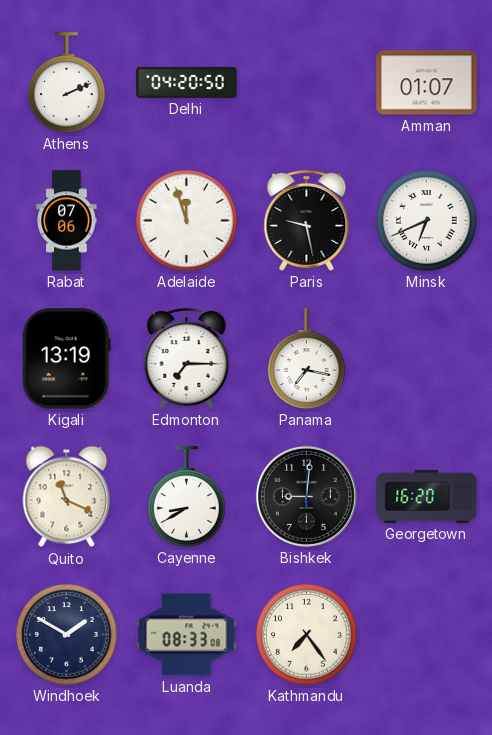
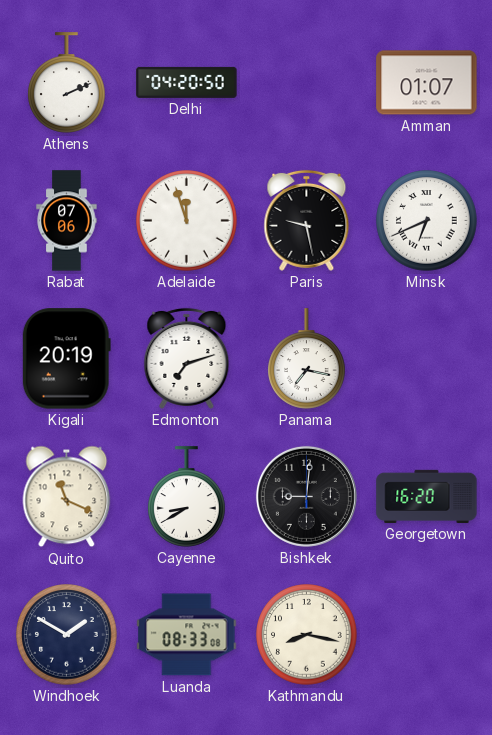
Kigali: 13:19 -> 20:19 (66, 359)
Edmonton: 7:15 -> 7:12 (187, 358)
Kathmandu: 7:24 -> 8:17 (307, 635)
